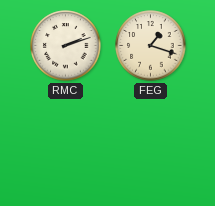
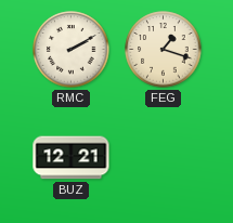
RMC: 2:12 -> 2:10 (72, 50)
BUZ: none -> 12:21 (72, 158)
